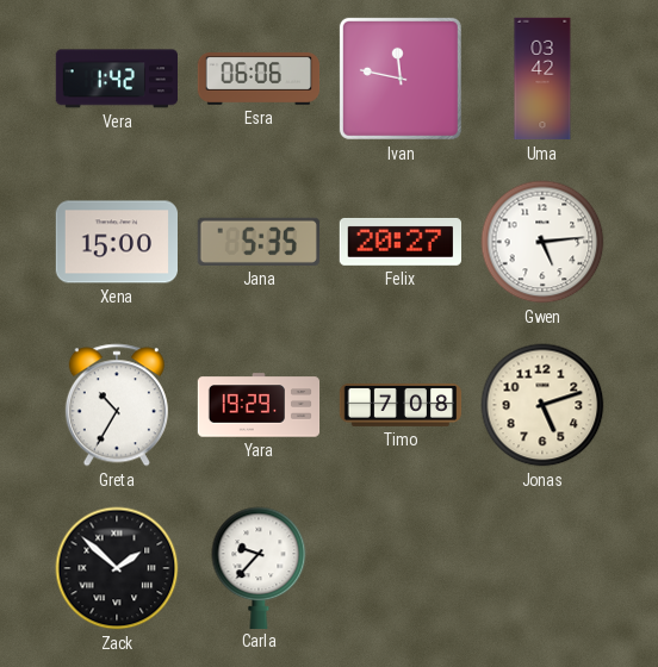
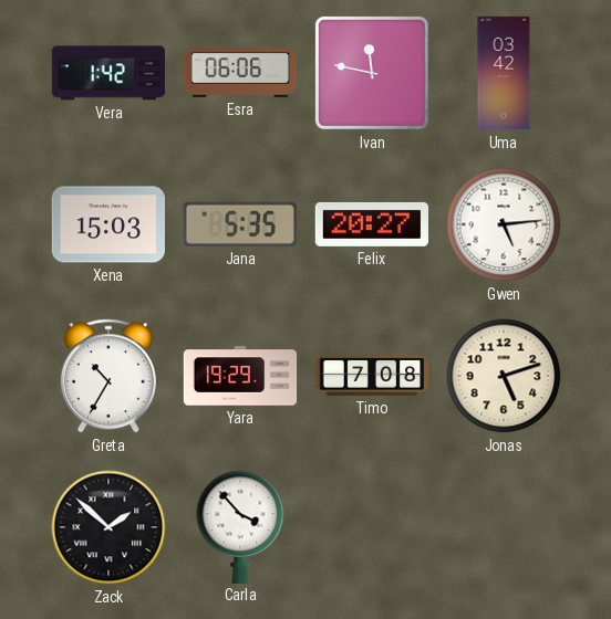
Xena: 15:00 -> 15:03 (107, 224)
Carla: 9:37 -> 3:53 (240, 526)
